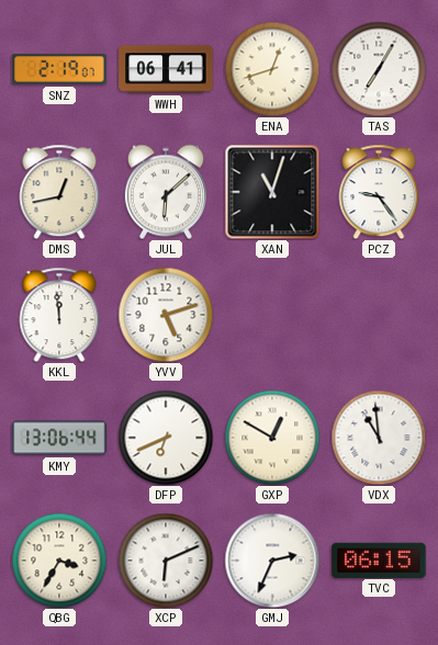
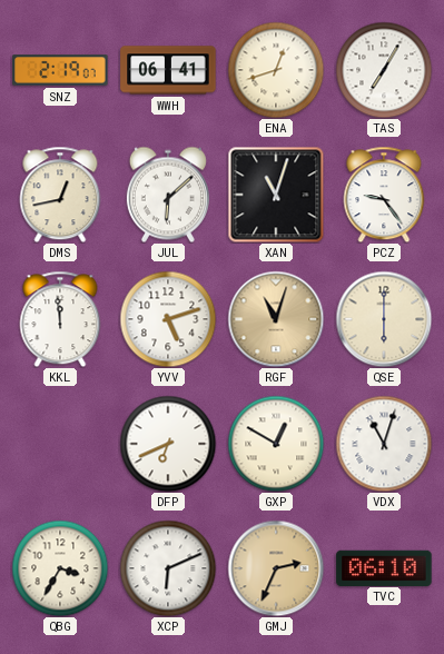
RGF: none -> 11:03 (276, 319)
QSE: none -> 6:00 (384, 319)
KMY: 13:06 -> none (59, 438)
VDX: 10:59 -> 11:03 (384, 444)
GMJ dial: white -> champagne (276, 568)
TVC: 06:15 -> 06:10 (384, 567)
